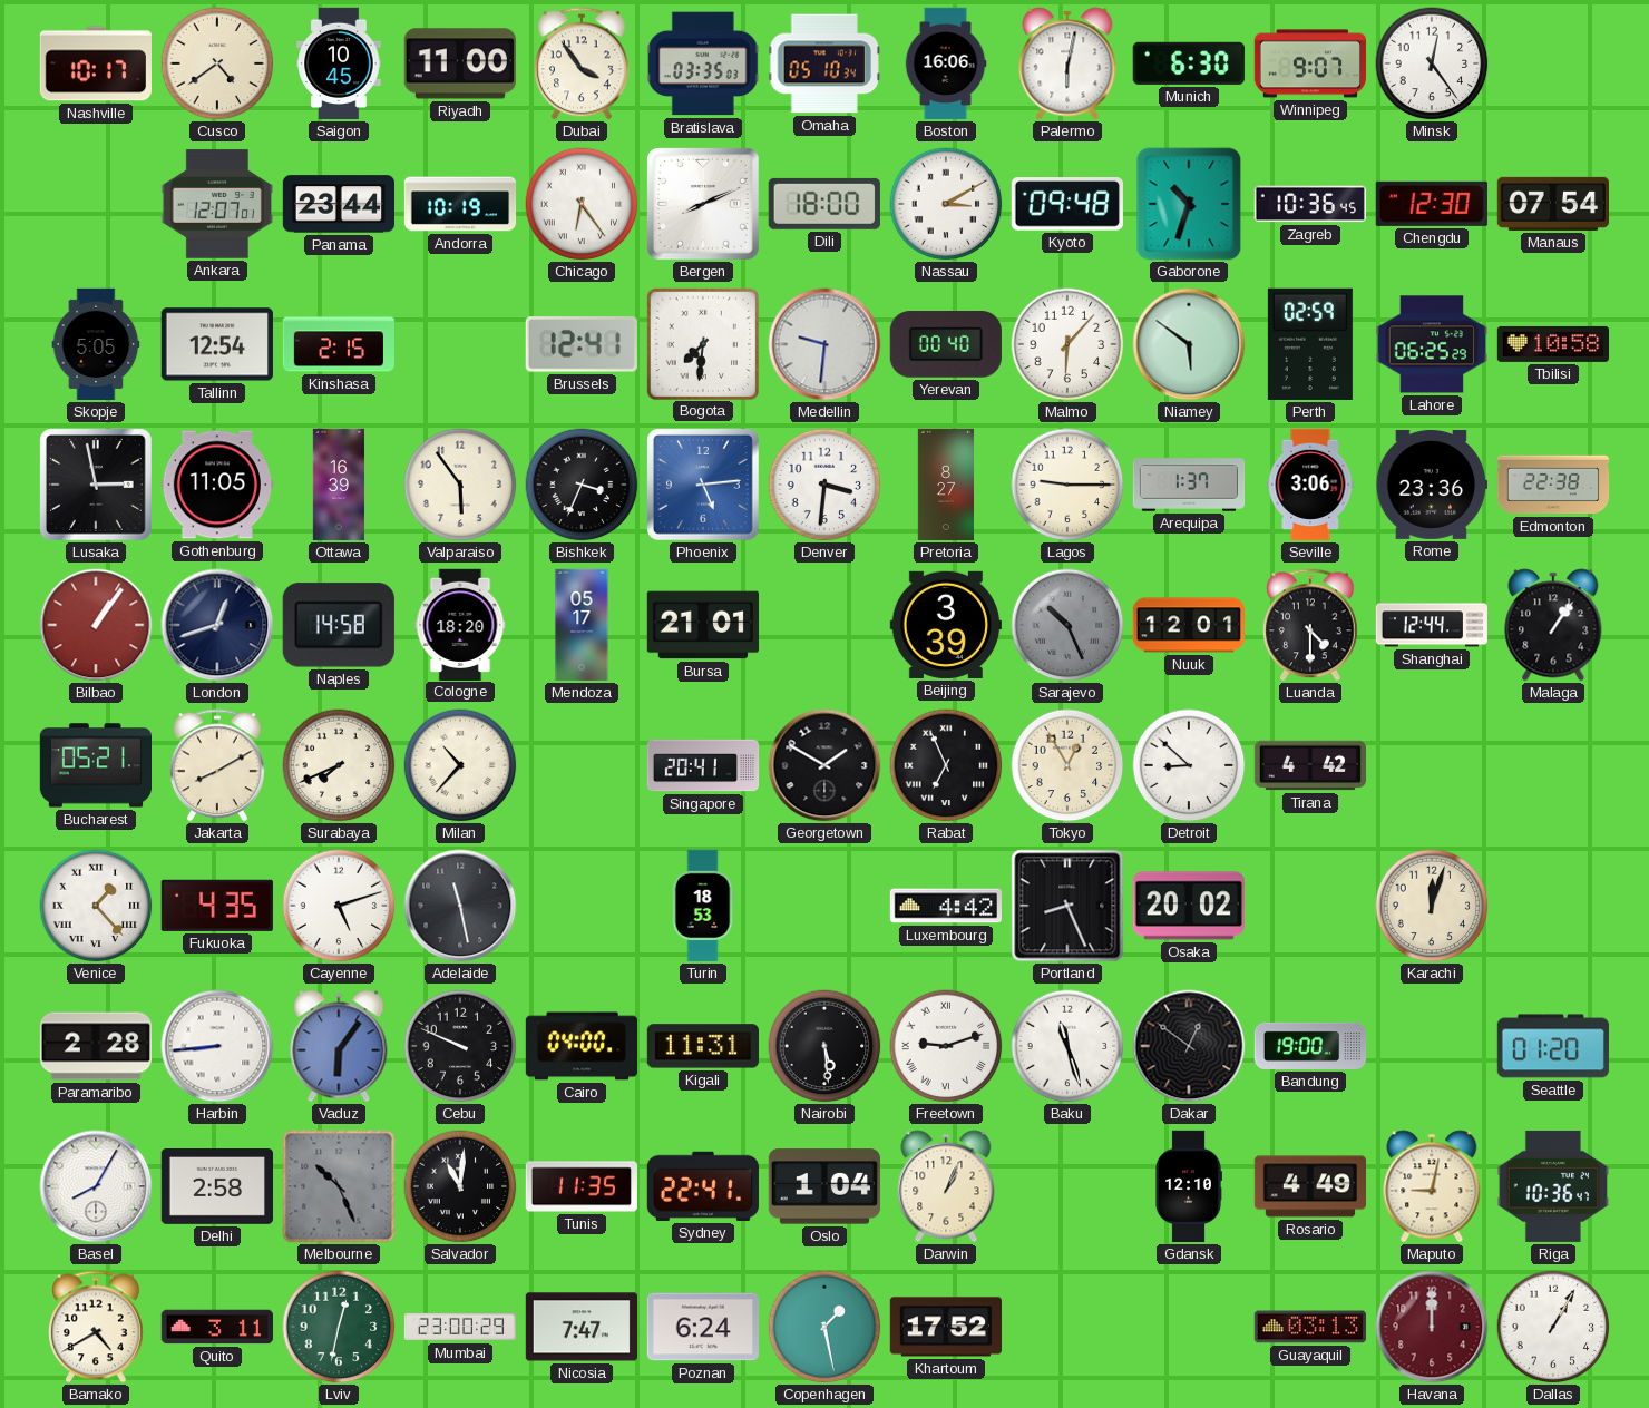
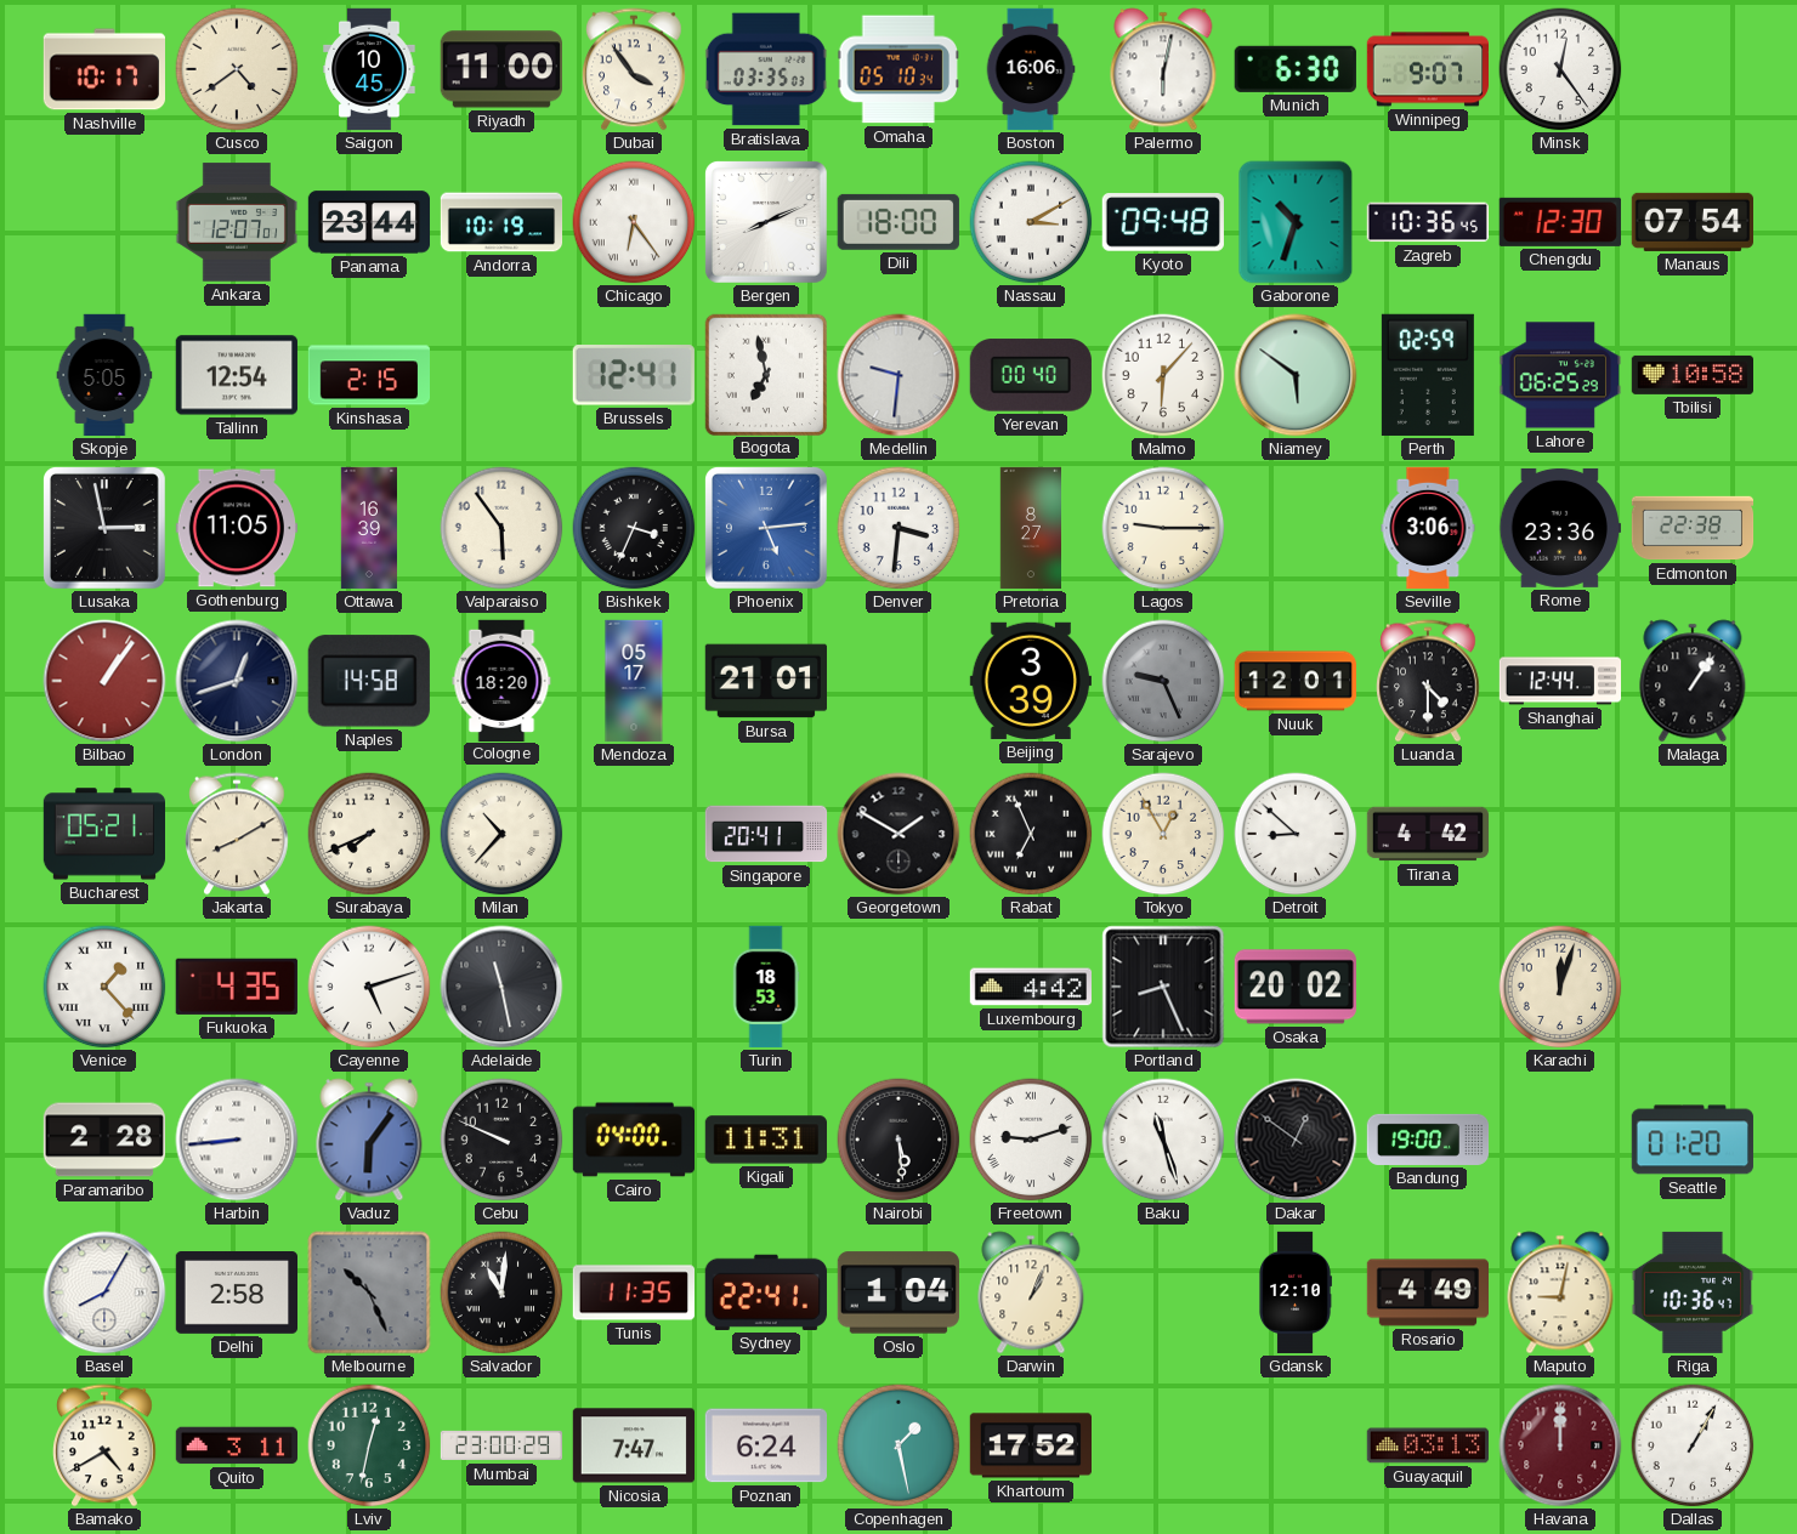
Bogota: 7:31 -> 6:58 (765, 374)
Arequipa: 1:37 -> none (1189, 485)
Sarajevo: 10:26 -> 9:26 (1163, 681)
